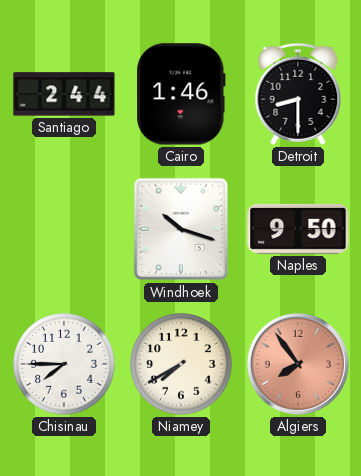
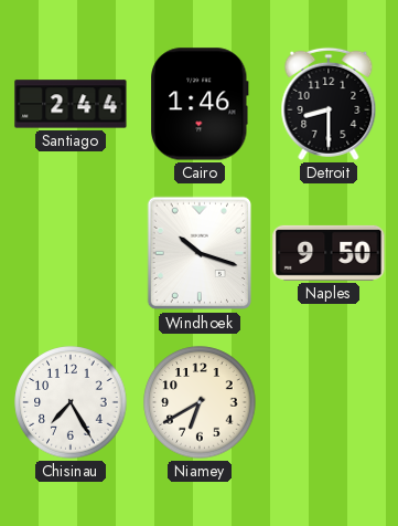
Chisinau: 7:45 -> 7:25 (71, 402)
Niamey: 7:40 -> 6:40 (200, 402)
Algiers: 7:54 -> none (298, 364)
